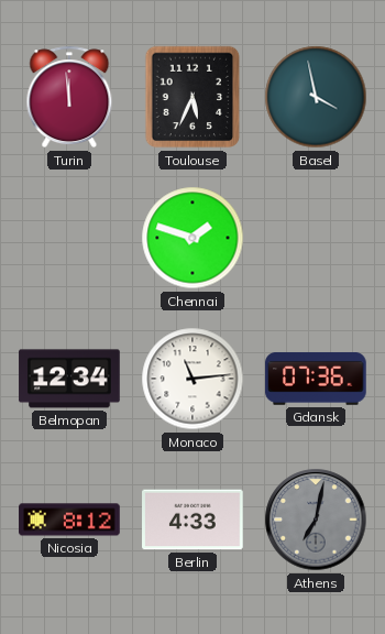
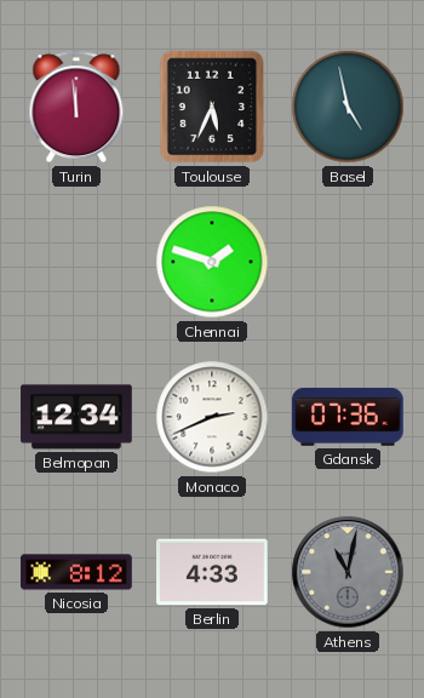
Basel: 3:58 -> 4:58 (348, 107)
Monaco: 11:14 -> 2:41 (212, 417)
Athens: 7:02 -> 11:02 (348, 572)
